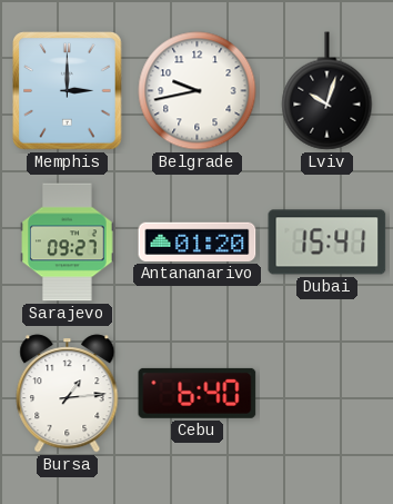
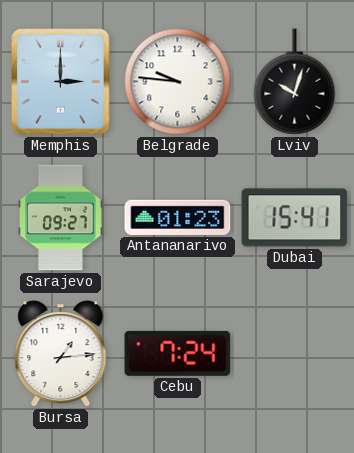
Belgrade: 9:43 -> 9:46 (178, 82)
Antananarivo: 01:20 -> 01:23 (178, 217)
Cebu: 6:40 -> 7:24 (178, 353)
